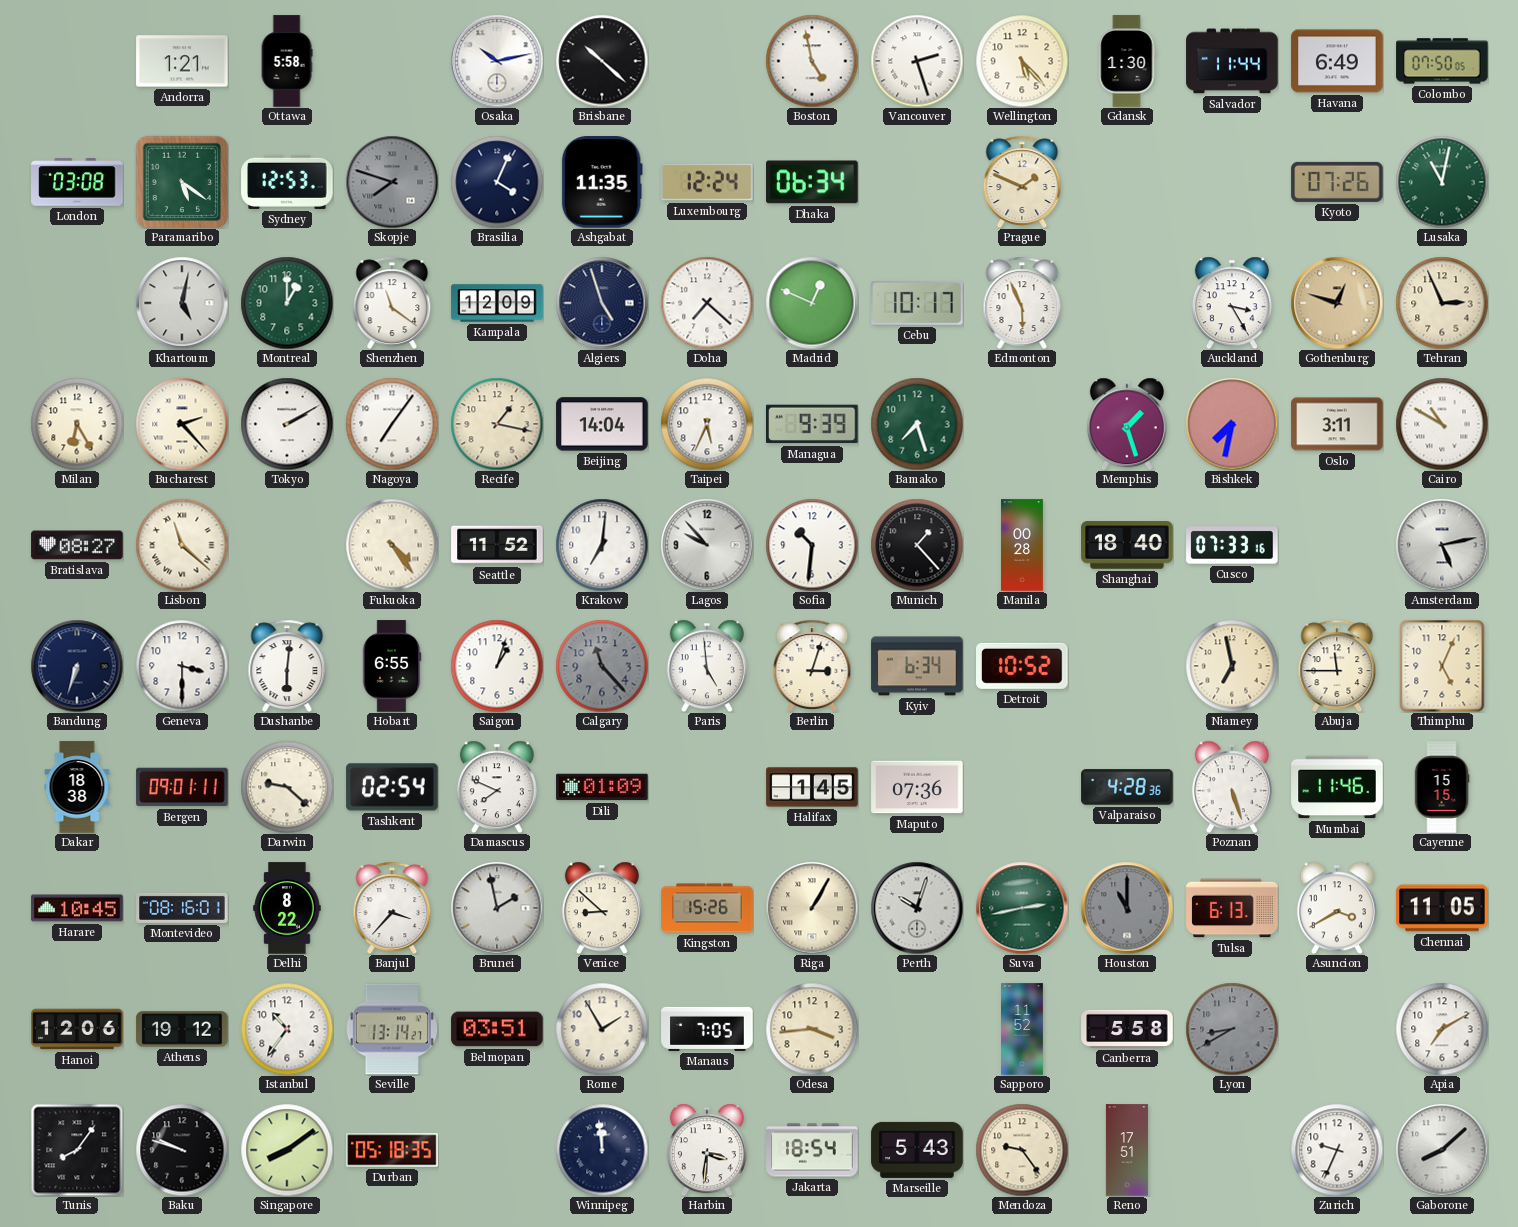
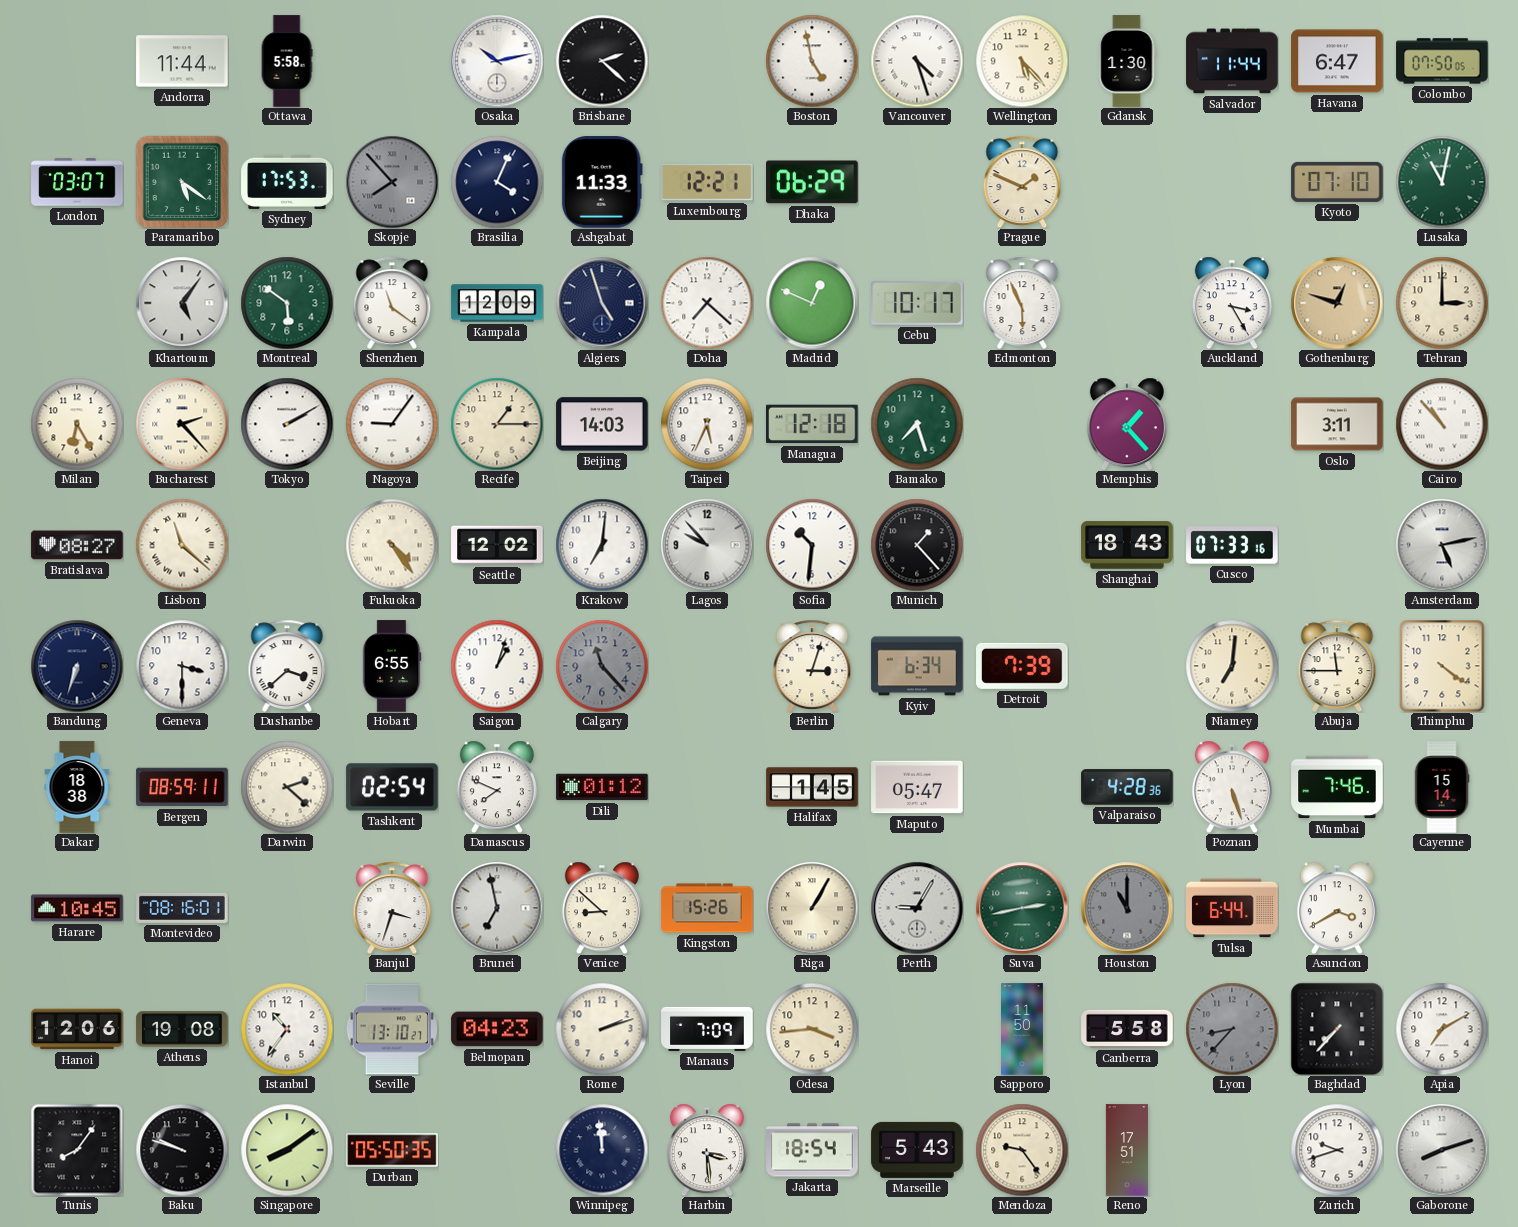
Andorra: 1:21 -> 11:44 (182, 61)
Brisbane: 10:22 -> 2:22 (602, 61)
Vancouver: 2:27 -> 4:27 (917, 61)
Havana: 6:49 -> 6:47 (1337, 61)
London: 03:08 -> 03:07 (77, 182)
Sydney: 12:53 -> 17:53 (287, 182)
Skopje: 7:48 -> 7:53 (392, 182)
Ashgabat: 11:35 -> 11:33 (602, 182)
Luxembourg: 12:24 -> 12:21 (707, 182)
Dhaka: 06:34 -> 06:29 (812, 182)
Kyoto: 07:26 -> 07:10 (1337, 182)
Khartoum: 5:02 -> 5:06 (182, 303)
Montreal: 1:00 -> 5:51 (287, 303)
Tehran: 2:56 -> 3:00 (1442, 303)
Nagoya: 7:06 -> 9:06 (392, 424)
Recife: 1:17 -> 1:15 (497, 424)
Beijing: 14:04 -> 14:03 (602, 424)
Managua: 9:39 -> 12:18 (813, 424)
Memphis: 1:27 -> 1:23 (1127, 424)
Bishkek: 7:32 -> none (1232, 424)
Cairo: 10:50 -> 10:53 (1442, 424)
Seattle: 11:52 -> 12:02 (497, 545)
Manila: 00:28 -> none (1022, 545)
Shanghai: 18:40 -> 18:43 (1127, 545)
Dushanbe: 6:01 -> 3:38 (287, 665)
Paris: 4:59 -> none (707, 666)
Detroit: 10:52 -> 7:39 (1022, 666)
Niamey: 6:58 -> 7:01 (1232, 666)
Thimphu: 5:04 -> 4:21 (1442, 666)
Bergen: 09:01 -> 08:59 (182, 787)
Darwin: 9:22 -> 2:22 (287, 787)
Dili: 01:09 -> 01:12 (602, 787)
Maputo: 07:36 -> 05:47 (917, 787)
Mumbai: 11:46 -> 7:46 (1337, 787)
Cayenne: 15:15 -> 15:14 (1442, 787)
Delhi: 8:22 -> none (287, 908)
Banjul: 3:37 -> 3:33 (392, 907)
Brunei: 1:58 -> 6:58 (497, 908)
Perth: 10:03 -> 9:05 (917, 908)
Tulsa: 6:13 -> 6:44 (1232, 908)
Chennai: 11:05 -> none (1442, 908)
Athens: 19:12 -> 19:08 (182, 1029)
Seville: 13:14 -> 13:10 (391, 1029)
Belmopan: 03:51 -> 04:23 (497, 1029)
Rome: 1:55 -> 2:12 (602, 1029)
Manaus: 7:05 -> 7:09 (707, 1029)
Sapporo: 11:52 -> 11:50 (1023, 1029)
Lyon: 8:40 -> 8:37 (1232, 1029)
Baghdad: none -> 7:37 (1337, 1029)
Durban: 05:18 -> 05:50 (392, 1150)
Harbin: 3:31 -> 3:29 (707, 1150)
Zurich: 9:34 -> 9:42 (1337, 1150)
Gaborone: 8:08 -> 8:12 (1442, 1150)
